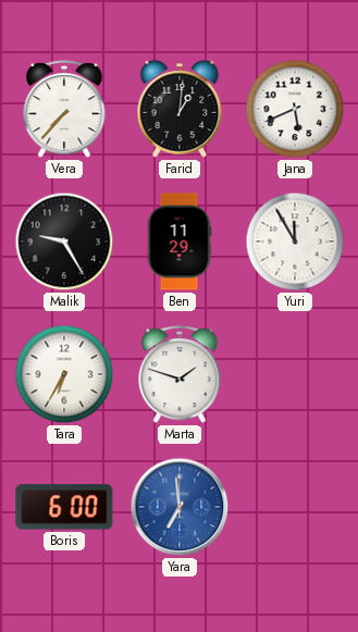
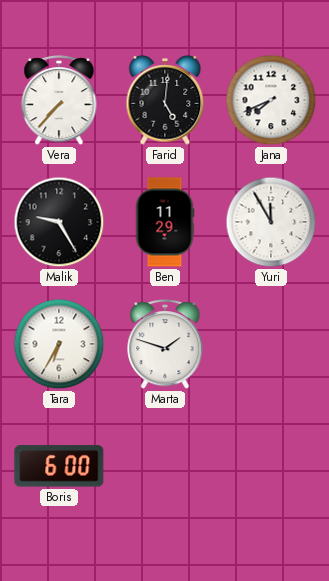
Farid: 1:01 -> 5:01 (165, 100)
Jana: 5:41 -> 7:41 (271, 100)
Yara: 6:59 -> none (180, 507)
